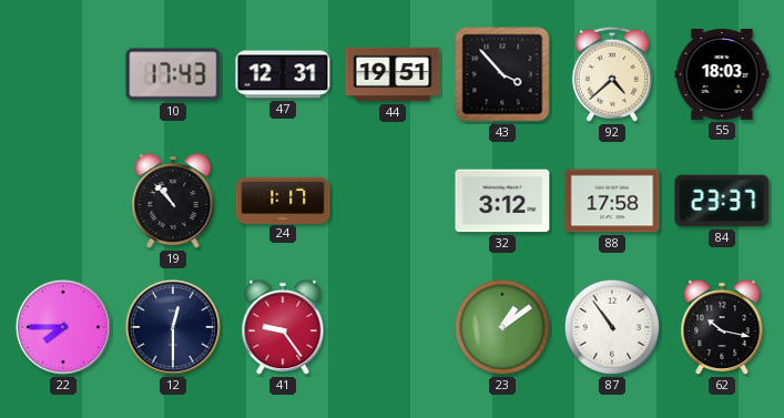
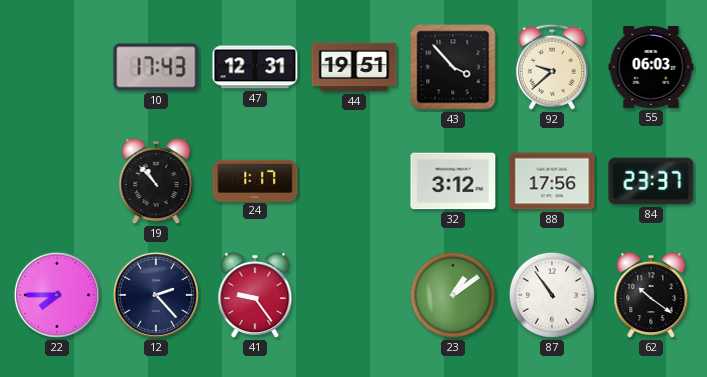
92: 4:38 -> 9:38 (552, 67)
55: 18:03 -> 06:03 (651, 67)
88: 17:58 -> 17:56 (552, 181)
12: 12:30 -> 2:23 (156, 295)
62: 10:17 -> 10:21 (651, 295)
